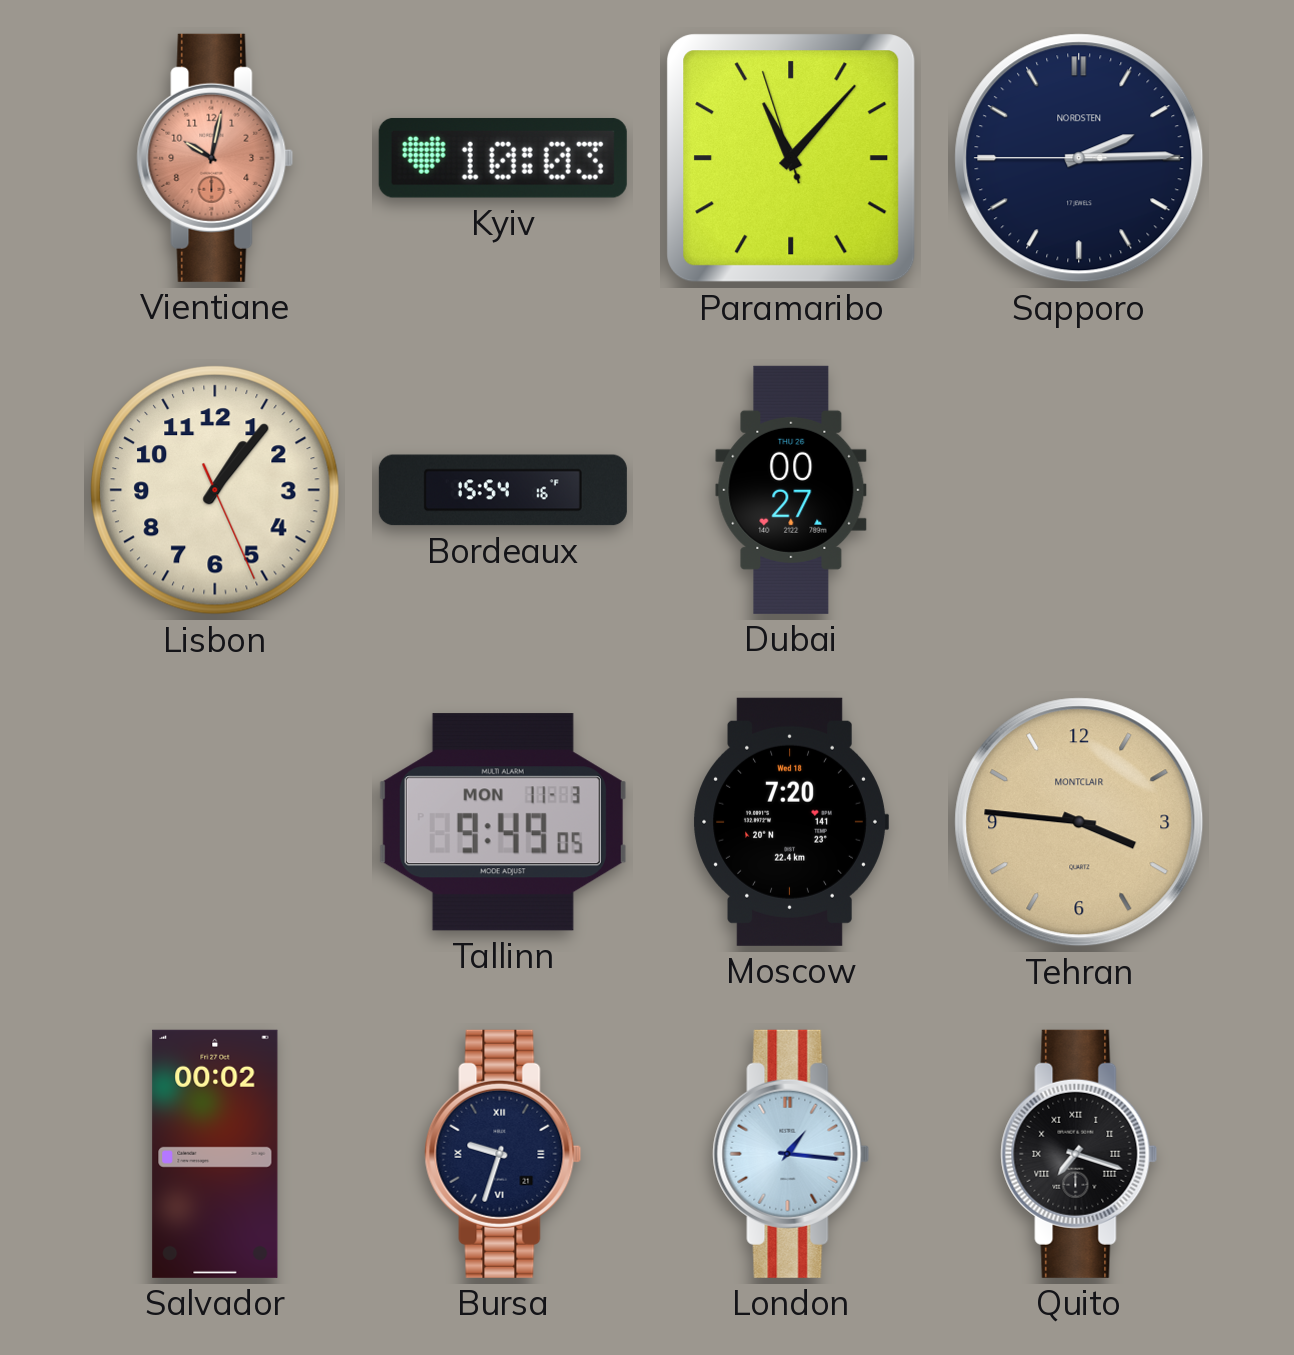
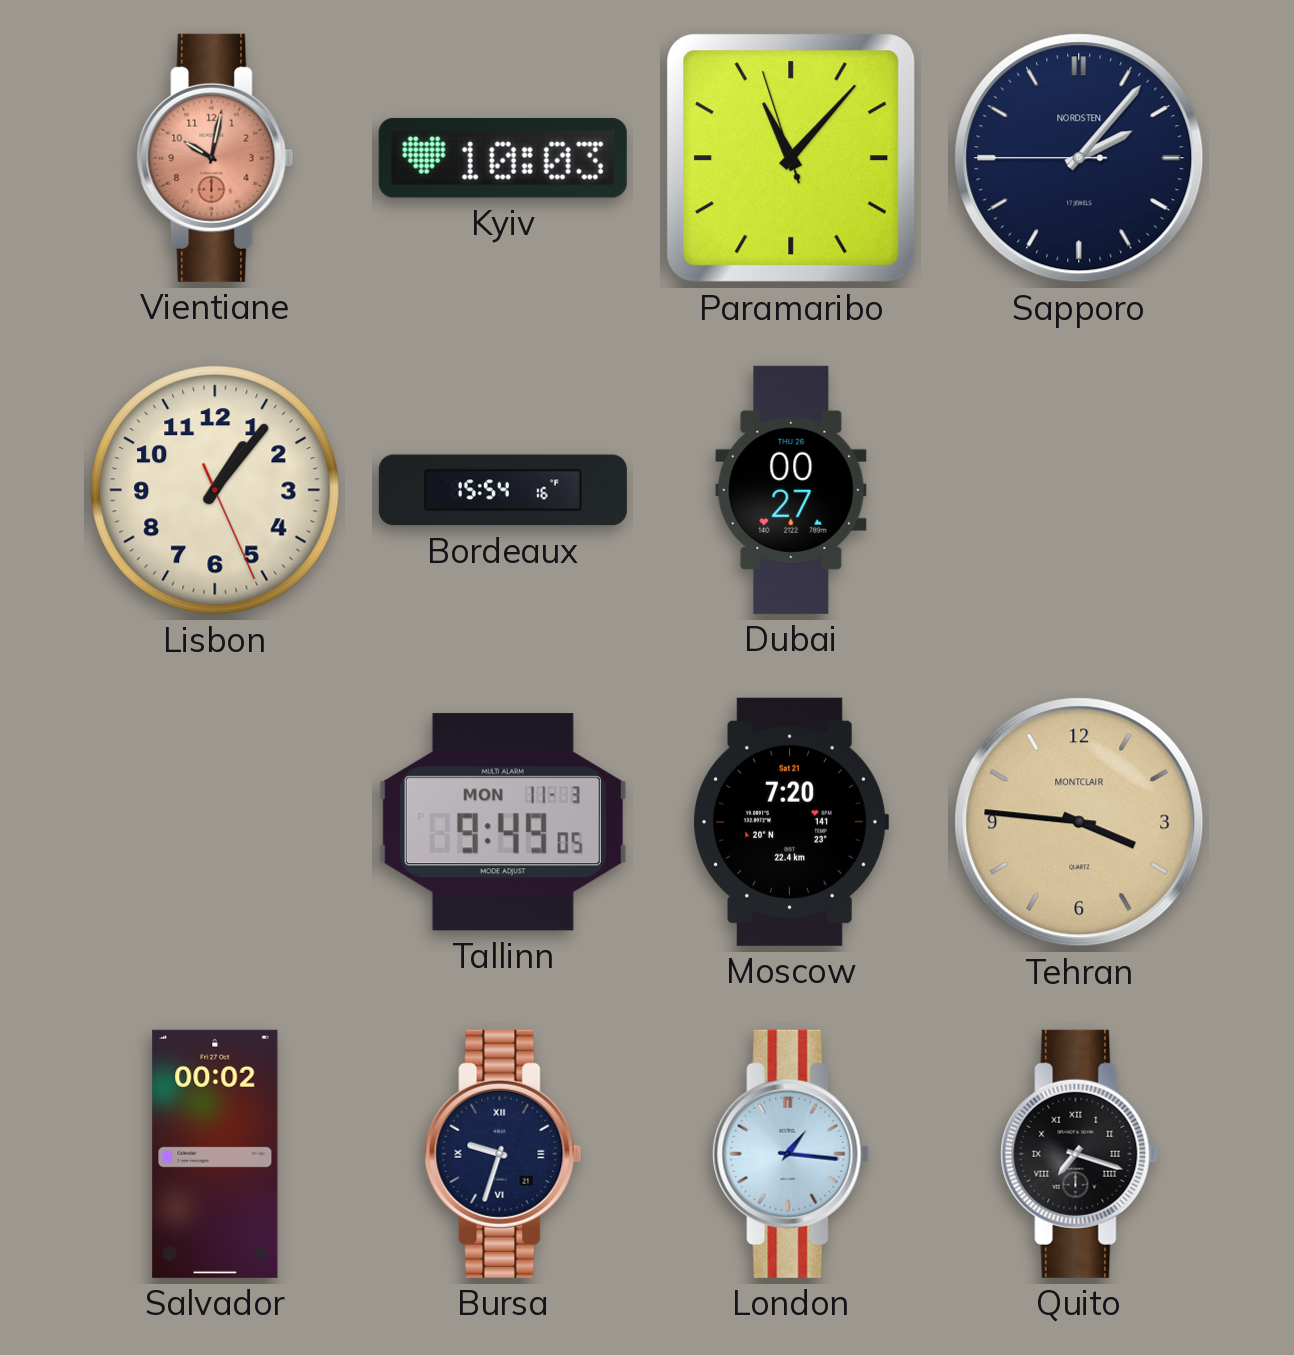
Sapporo: 2:14 -> 2:06 (1079, 158)
Moscow date: Wed 18 -> Sat 21 (791, 822)
